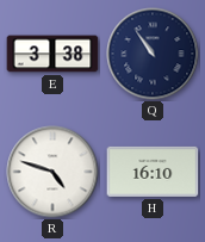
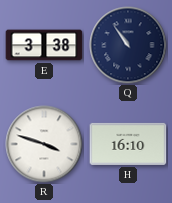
R: 4:48 -> 3:48 (44, 144)
